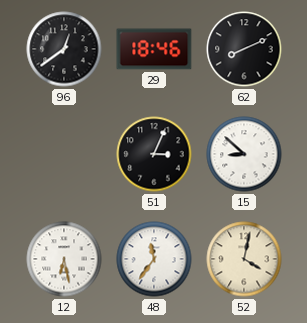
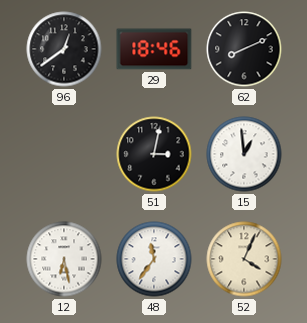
51: 3:04 -> 3:02 (154, 154)
15: 8:52 -> 12:59 (244, 154)
52: 4:02 -> 4:04 (244, 259)
